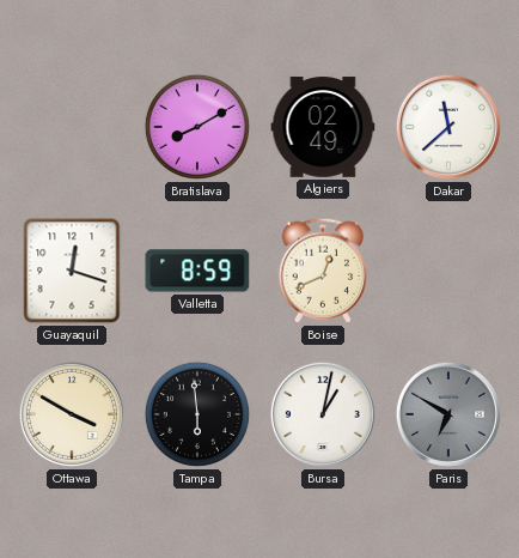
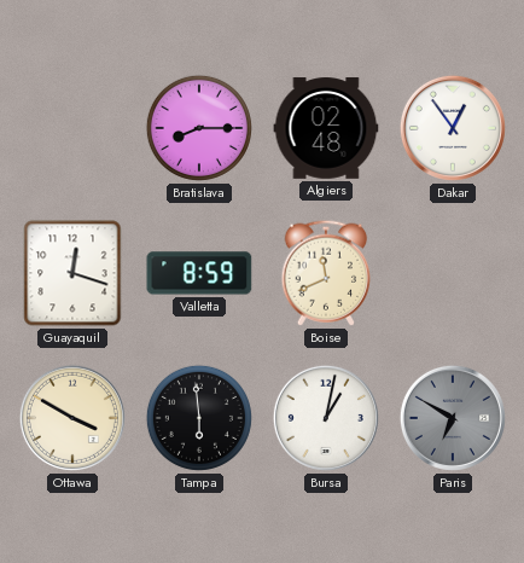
Bratislava: 8:10 -> 8:15 (199, 128)
Algiers: 02:49 -> 02:48 (326, 128)
Dakar: 11:38 -> 12:54 (453, 128)
Boise: 12:41 -> 11:41 (326, 273)
